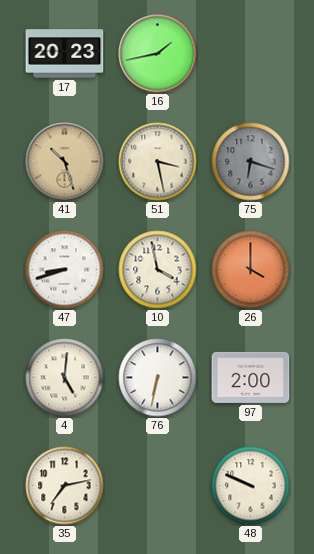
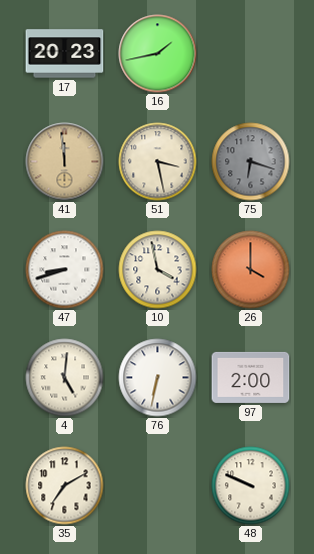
41: 10:27 -> 11:59 (65, 162)
35: 7:13 -> 7:10 (65, 486)
